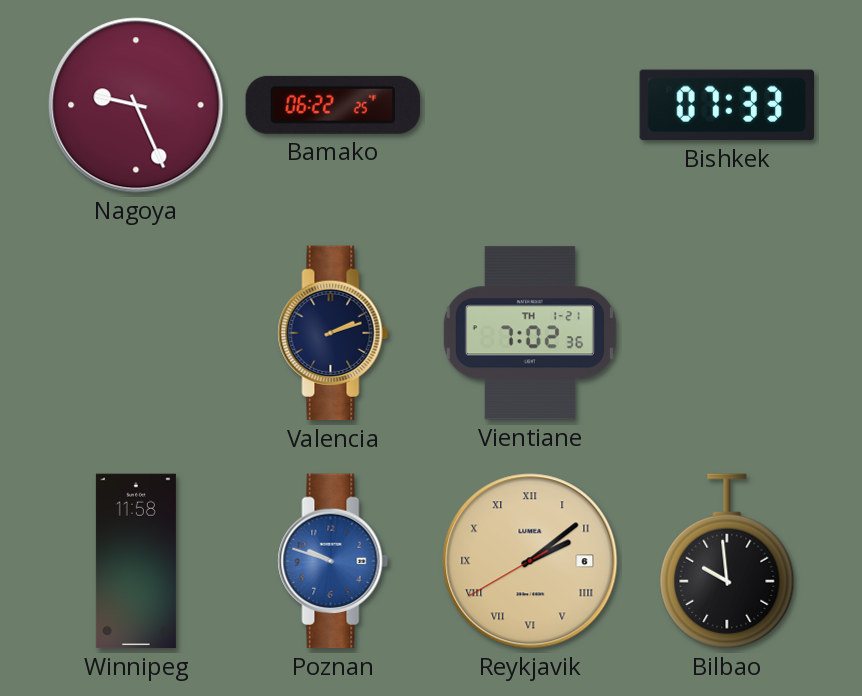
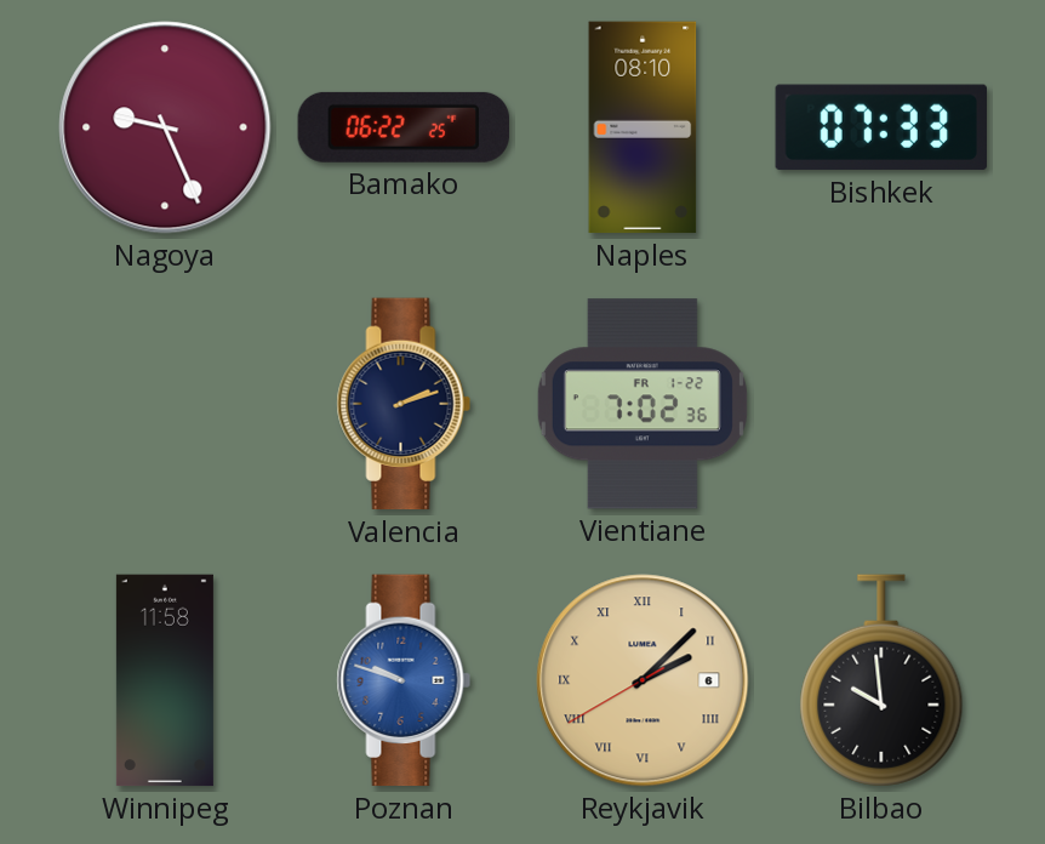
Naples: none -> 08:10 (643, 127)
Vientiane date: TH 1-21 -> FR 1-22 (643, 404)
Reykjavik: 2:08 -> 2:07 (643, 680)
